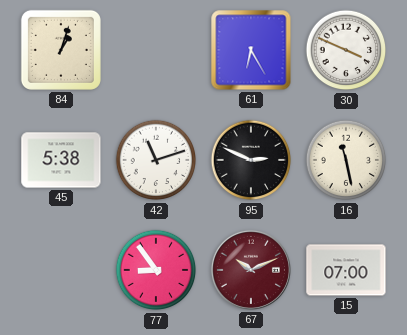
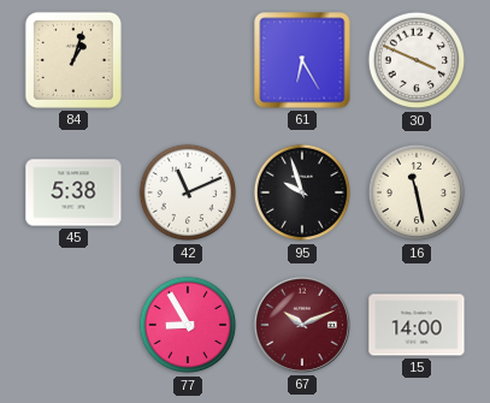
42: 11:12 -> 11:11 (188, 192)
95: 2:49 -> 9:57 (302, 192)
77: 8:54 -> 8:55 (188, 325)
15: 07:00 -> 14:00 (417, 325)
